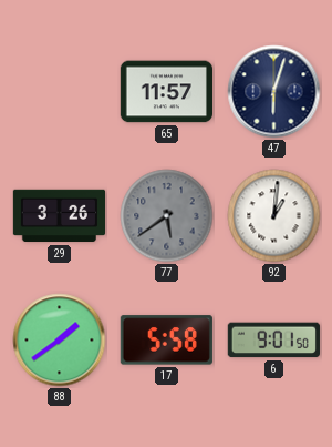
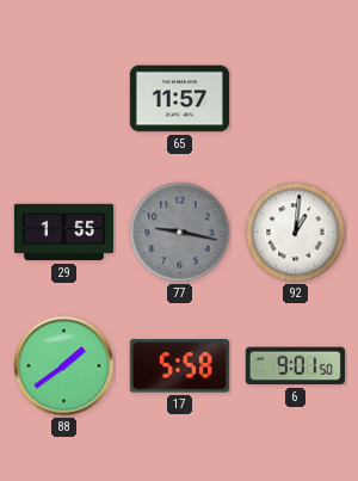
47: 6:03 -> none (274, 92)
29: 3:26 -> 1:55 (63, 233)
77: 5:39 -> 9:17 (180, 233)
